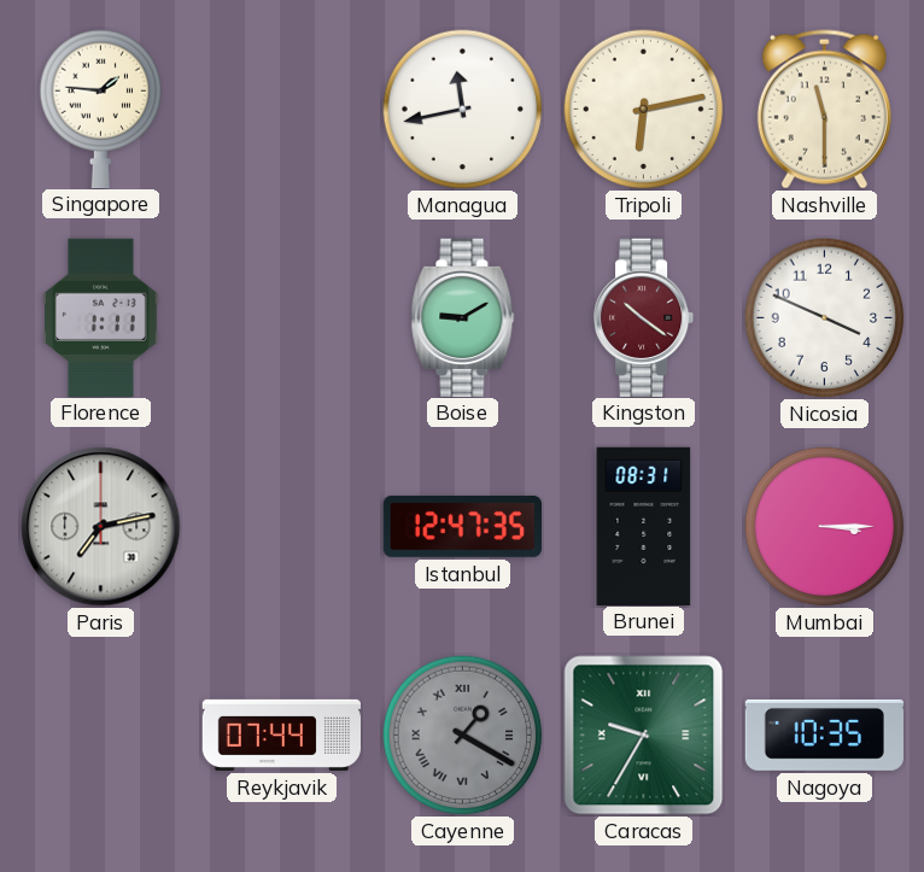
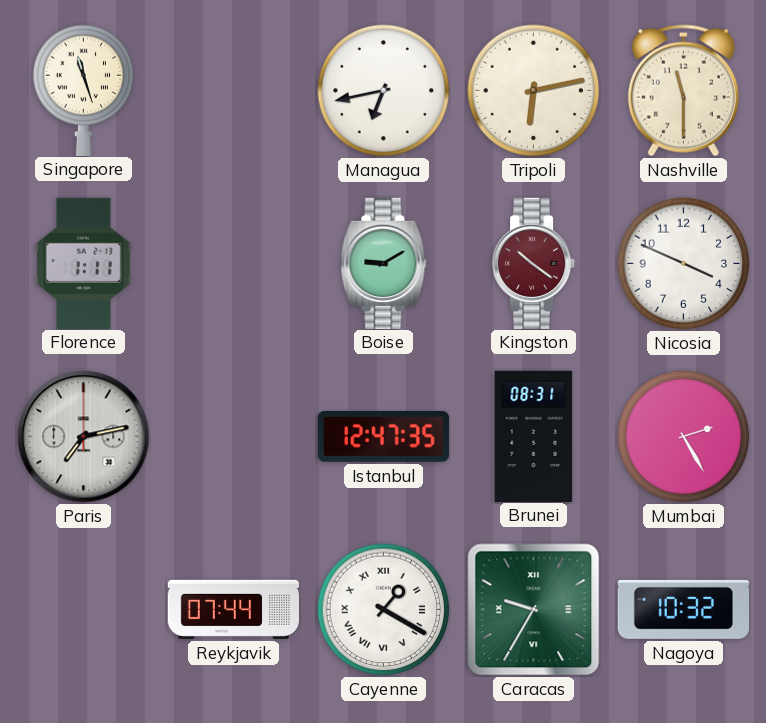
Singapore: 1:46 -> 11:27 (84, 90)
Managua: 11:43 -> 6:43 (384, 91)
Mumbai: 3:15 -> 2:25 (684, 437)
Cayenne dial: grey -> white (384, 610)
Nagoya: 10:35 -> 10:32 (683, 609)
